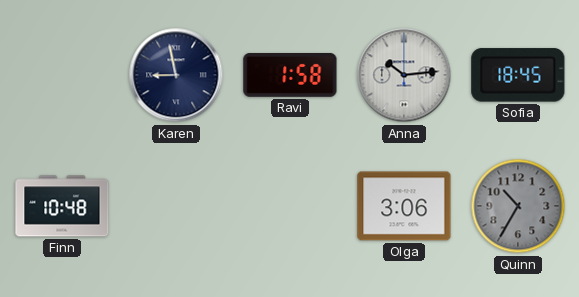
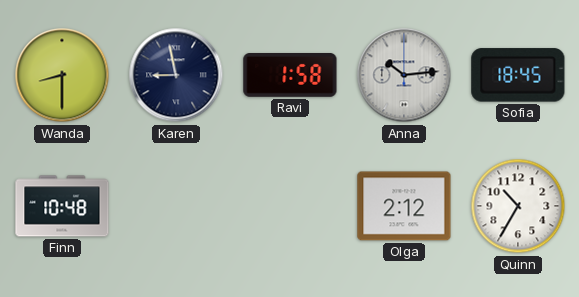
Wanda: none -> 8:30 (62, 75)
Olga: 3:06 -> 2:12 (404, 206)
Quinn dial: grey -> white (518, 206)
